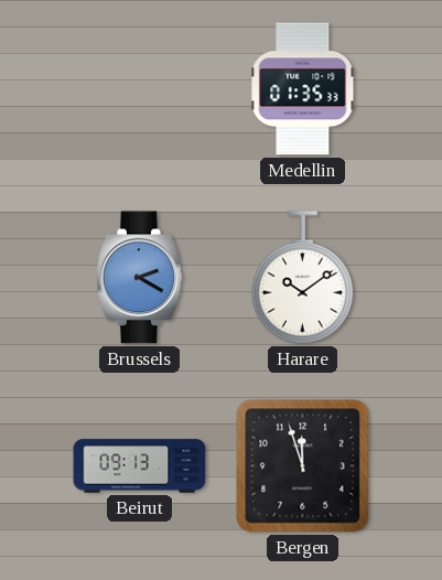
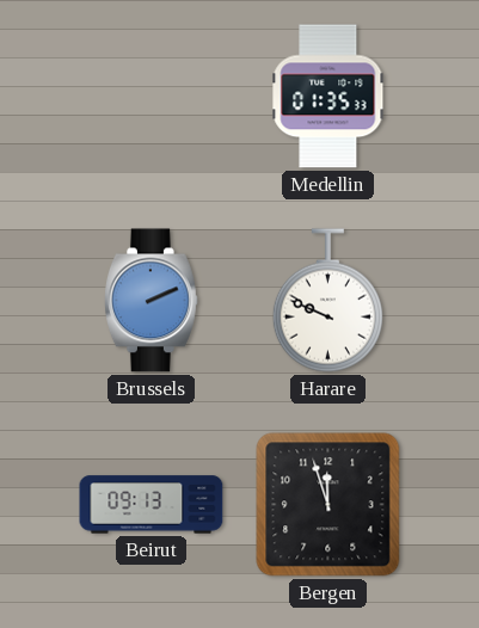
Brussels: 2:20 -> 2:11 (152, 301)
Harare: 10:09 -> 9:49 (327, 301)
